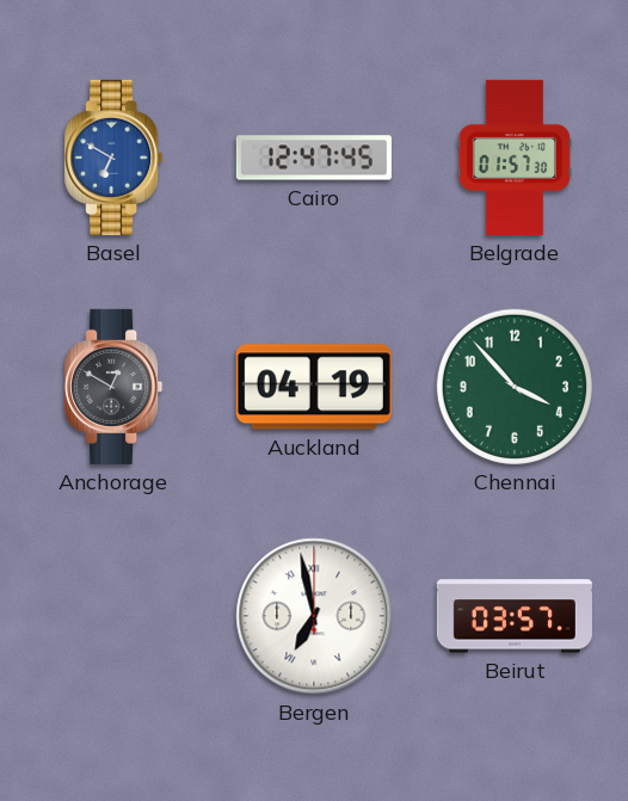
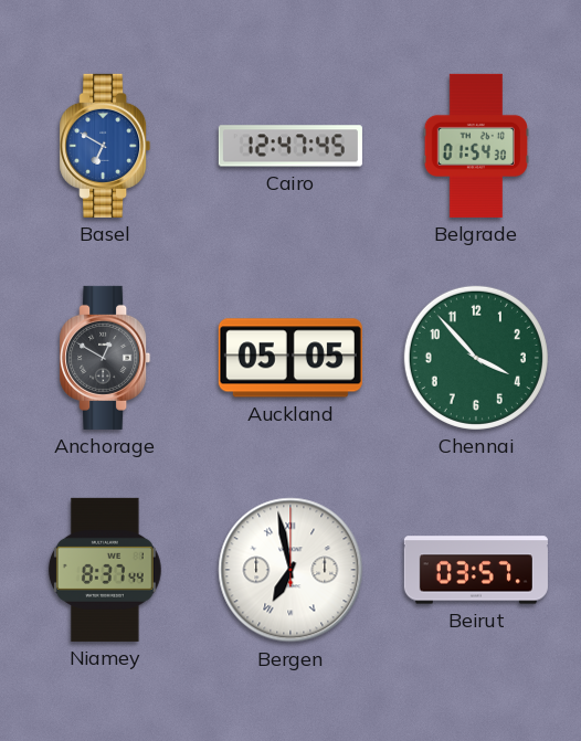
Belgrade: 01:57 -> 01:54 (476, 146)
Auckland: 04:19 -> 05:05 (290, 358)
Niamey: none -> 8:37 (105, 570)
